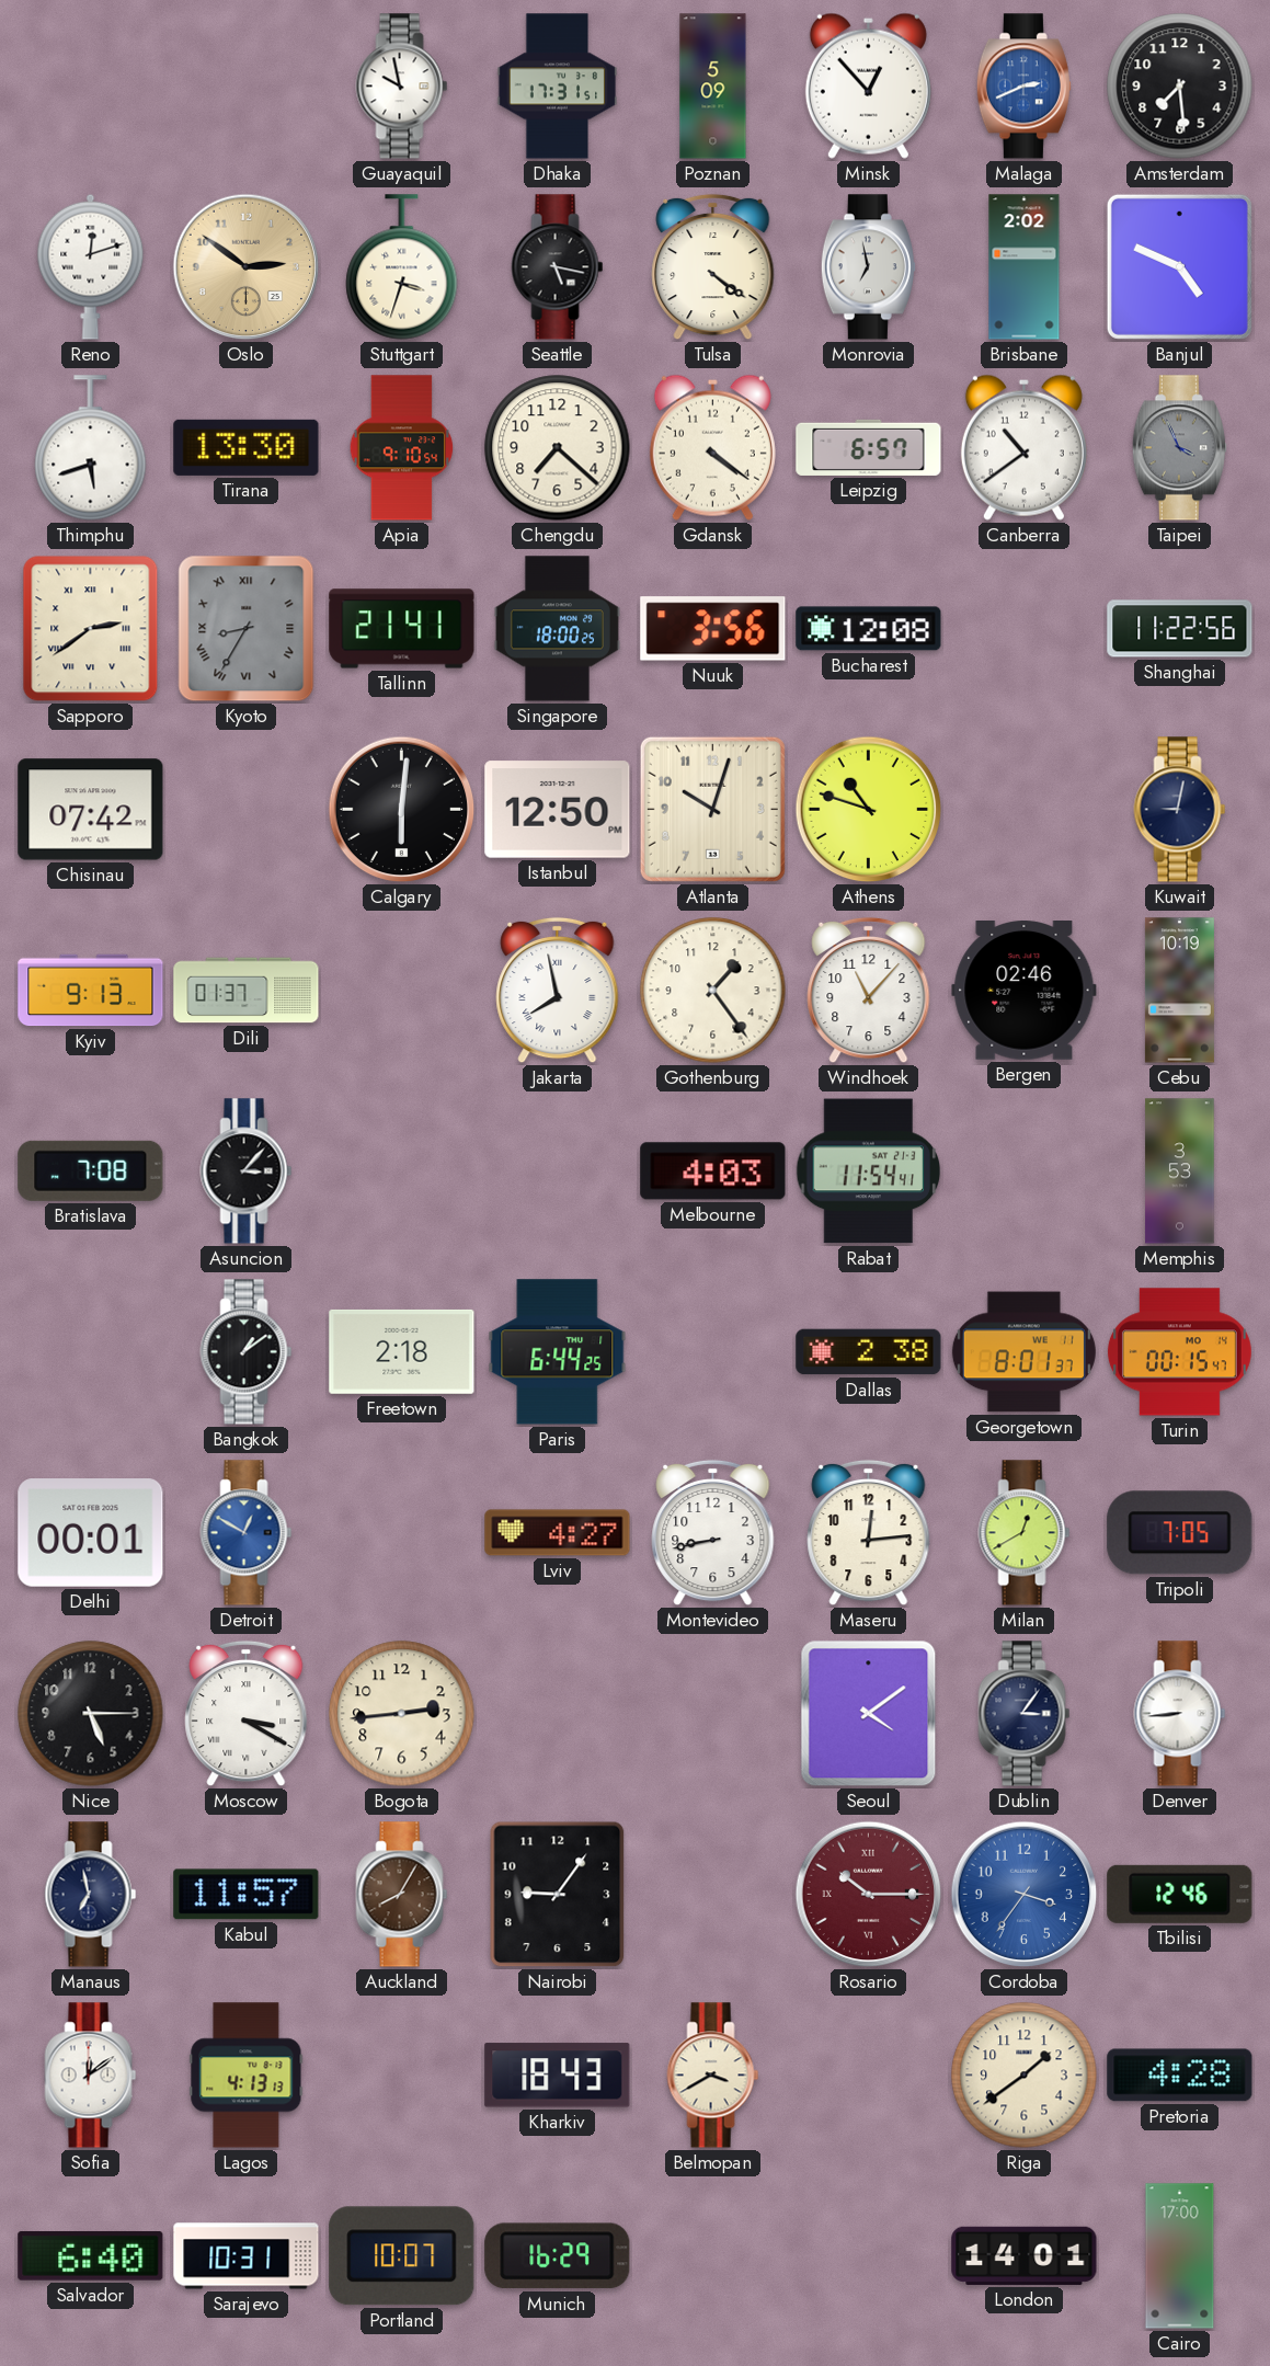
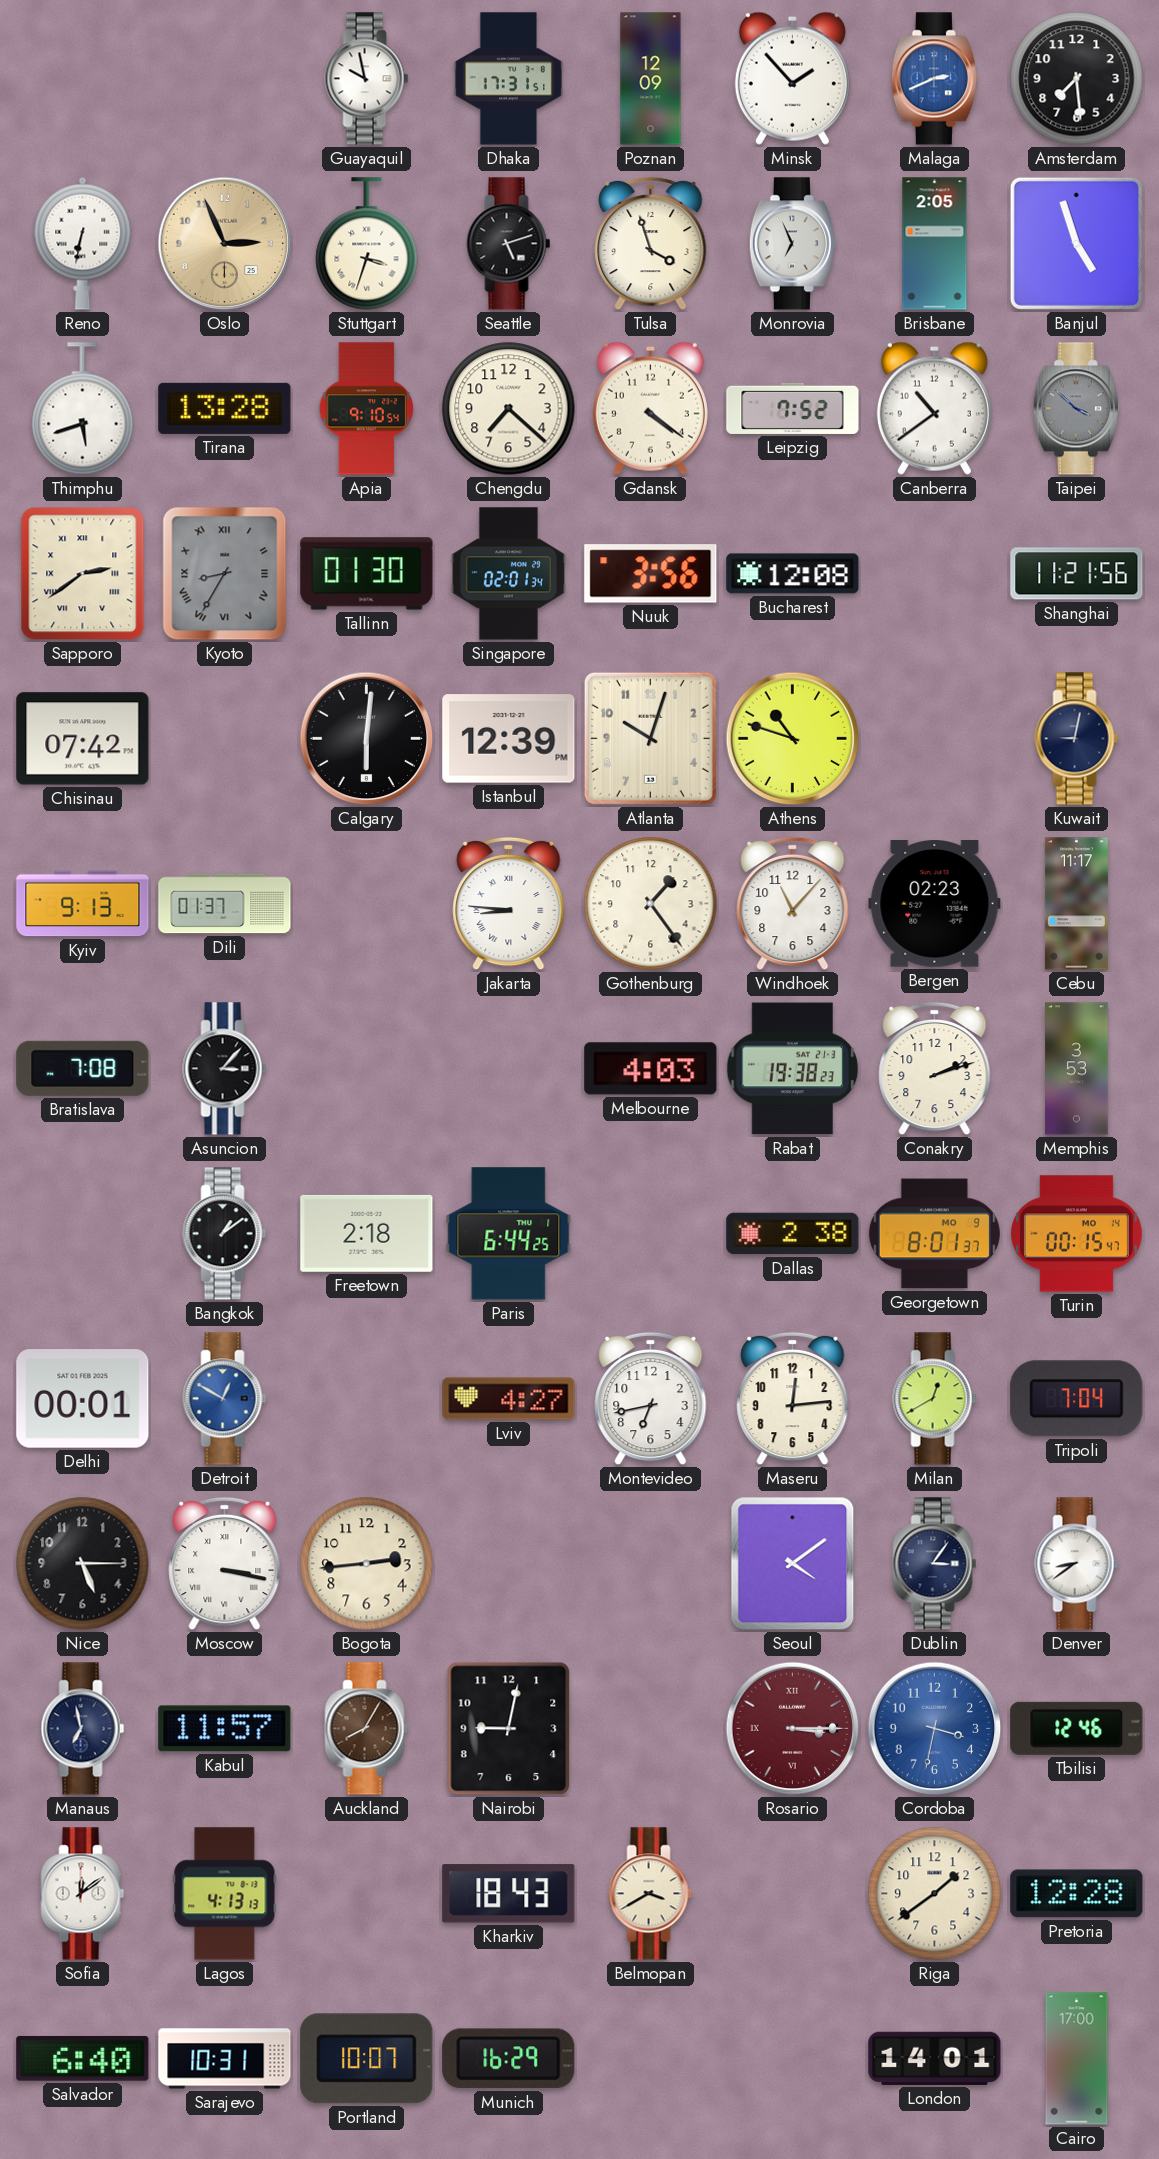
Poznan: 5:09 -> 12:09 (651, 79)
Minsk: 12:53 -> 1:53 (792, 78)
Reno: 12:12 -> 6:32 (83, 243)
Oslo: 2:51 -> 2:56 (225, 244)
Seattle: 5:17 -> 5:12 (509, 244)
Tulsa: 4:21 -> 3:57 (651, 244)
Monrovia: 6:58 -> 6:56 (792, 244)
Brisbane: 2:02 -> 2:05 (935, 244)
Banjul: 4:49 -> 4:57 (1076, 243)
Tirana: 13:30 -> 13:28 (225, 408)
Leipzig: 6:57 -> 7:52 (793, 408)
Taipei: 3:56 -> 3:52 (1076, 409)
Tallinn: 21:41 -> 01:30 (367, 574)
Singapore: 18:00 -> 02:01 (508, 574)
Shanghai: 11:22 -> 11:21 (1077, 574)
Istanbul: 12:50 -> 12:39 (509, 739)
Jakarta: 7:58 -> 8:46 (509, 904)
Bergen: 02:46 -> 02:23 (935, 904)
Cebu: 10:19 -> 11:17 (1076, 904)
Rabat: 11:54 -> 19:38 (793, 1069)
Conakry: none -> 2:12 (935, 1069)
Georgetown date: WE 11 -> MO 9 (934, 1234)
Montevideo: 8:43 -> 6:43 (651, 1399)
Tripoli: 7:05 -> 7:04 (1077, 1399)
Moscow: 3:20 -> 3:17 (225, 1564)
Denver: 8:44 -> 8:39 (1077, 1564)
Nairobi: 9:06 -> 9:02 (509, 1729)
Rosario: 10:15 -> 3:15 (793, 1729)
Cordoba: 3:36 -> 3:32 (935, 1729)
Pretoria: 4:28 -> 12:28 (1077, 1894)
